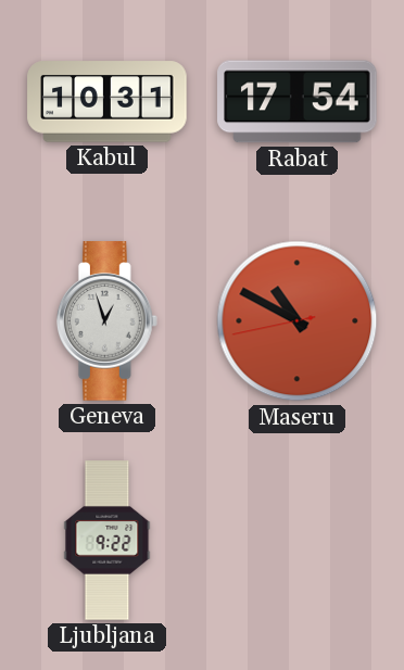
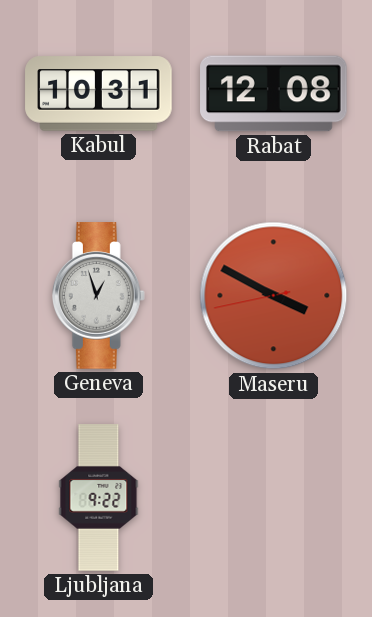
Rabat: 17:54 -> 12:08 (274, 94)
Maseru: 10:49 -> 3:49 (274, 296)
